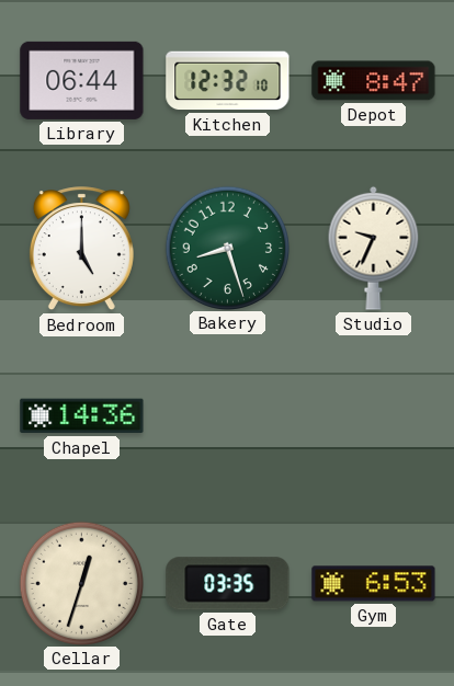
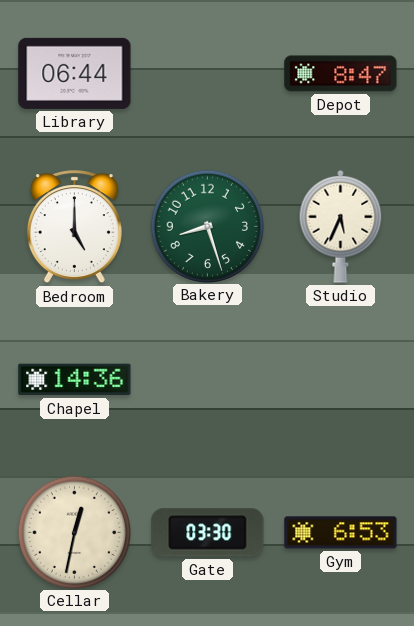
Kitchen: 12:32 -> none (228, 81)
Studio: 9:34 -> 5:34 (341, 226)
Cellar: 12:33 -> 12:32 (74, 532)
Gate: 03:35 -> 03:30 (208, 533)
